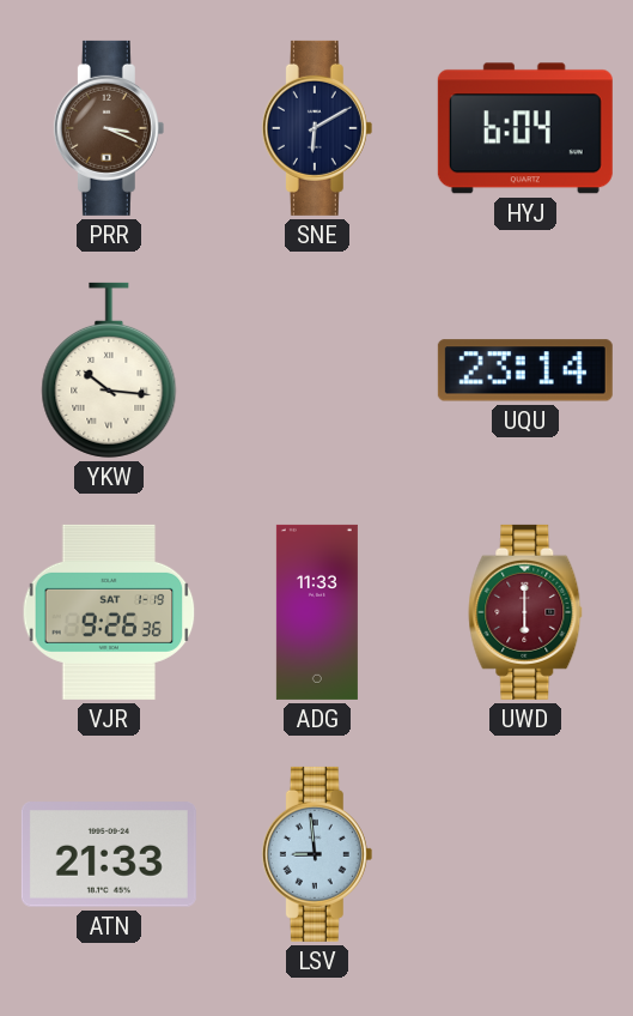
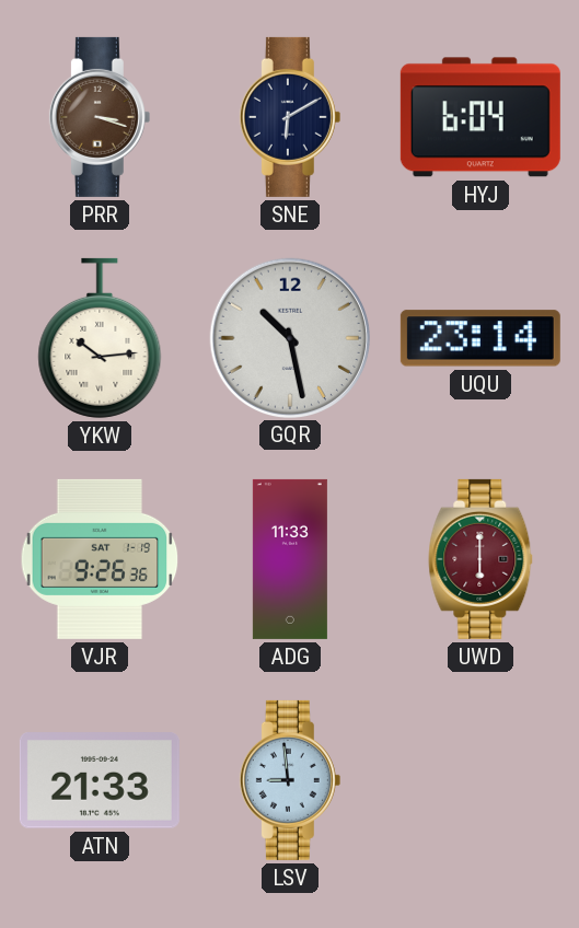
PRR: 3:19 -> 3:18 (100, 117)
YKW: 10:16 -> 10:14 (100, 338)
GQR: none -> 10:28 (289, 337)
